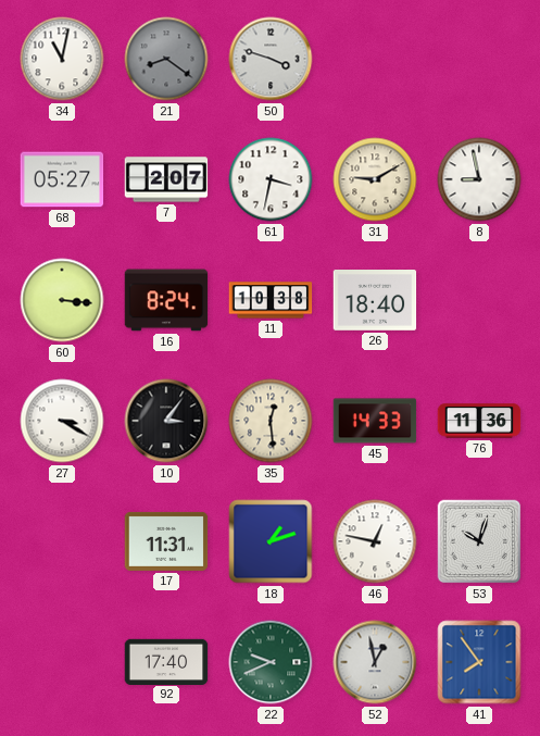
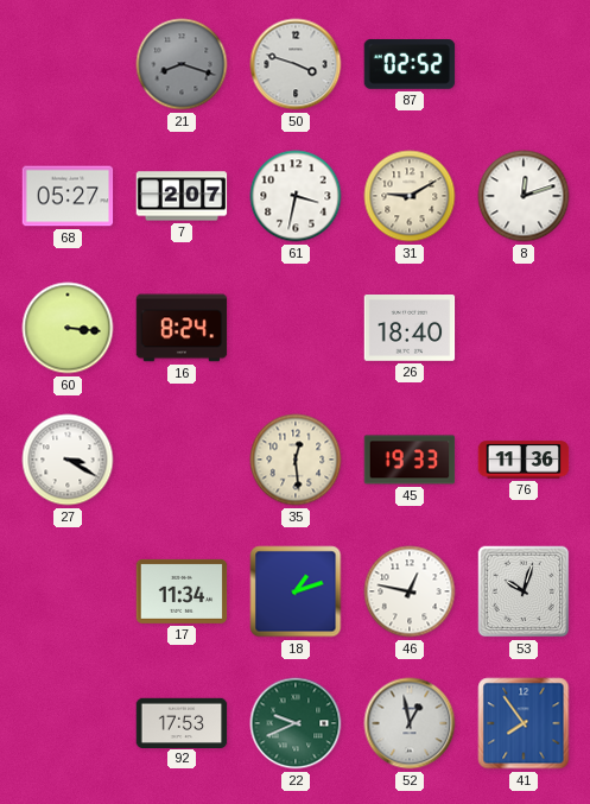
34: 11:02 -> none (62, 59)
21: 8:21 -> 8:18 (182, 64)
87: none -> 02:52 (410, 65)
8: 8:58 -> 12:12 (524, 196)
11: 10:38 -> none (271, 300)
10: 3:06 -> none (166, 421)
45: 14:33 -> 19:33 (410, 460)
17: 11:31 -> 11:34 (182, 591)
92: 17:40 -> 17:53 (182, 722)
